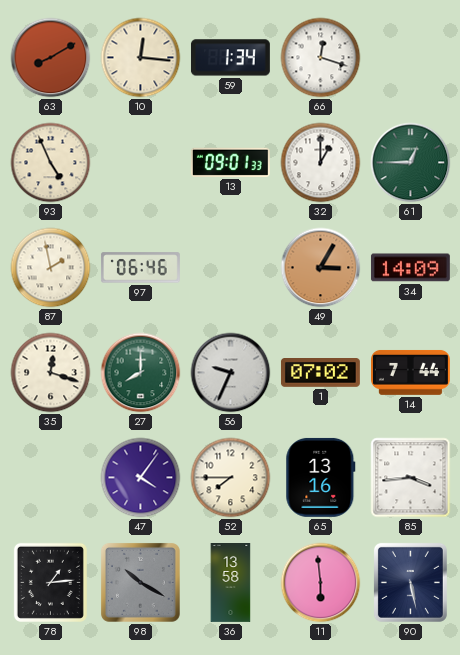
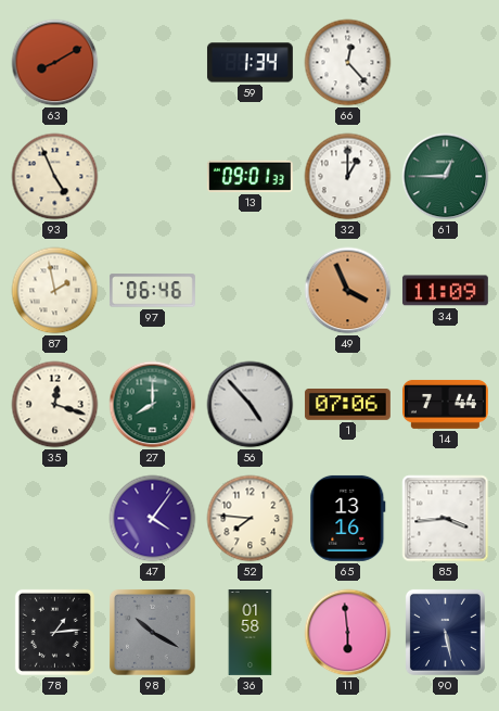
10: 12:16 -> none (141, 58)
66: 12:18 -> 12:23 (348, 63)
49: 3:05 -> 3:56 (348, 291)
34: 14:09 -> 11:09 (445, 291)
56: 9:34 -> 4:53 (251, 405)
1: 07:02 -> 07:06 (347, 405)
52: 7:45 -> 7:46 (251, 519)
36: 13:58 -> 01:58 (251, 633)
